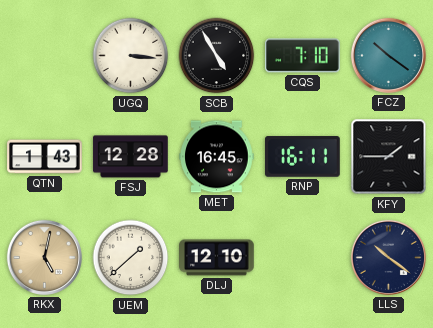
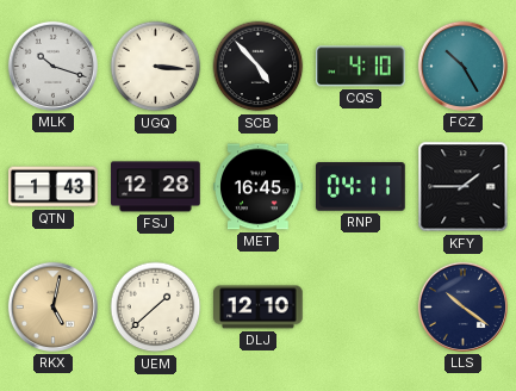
MLK: none -> 10:18 (52, 66)
SCB: 4:55 -> 4:53 (259, 67)
CQS: 7:10 -> 4:10 (361, 67)
FCZ: 10:21 -> 10:25 (462, 66)
RNP: 16:11 -> 04:11 (361, 187)
